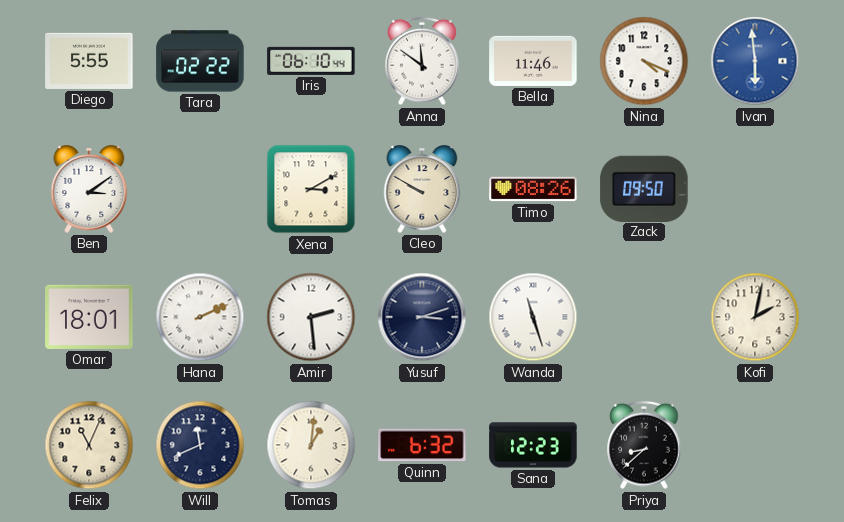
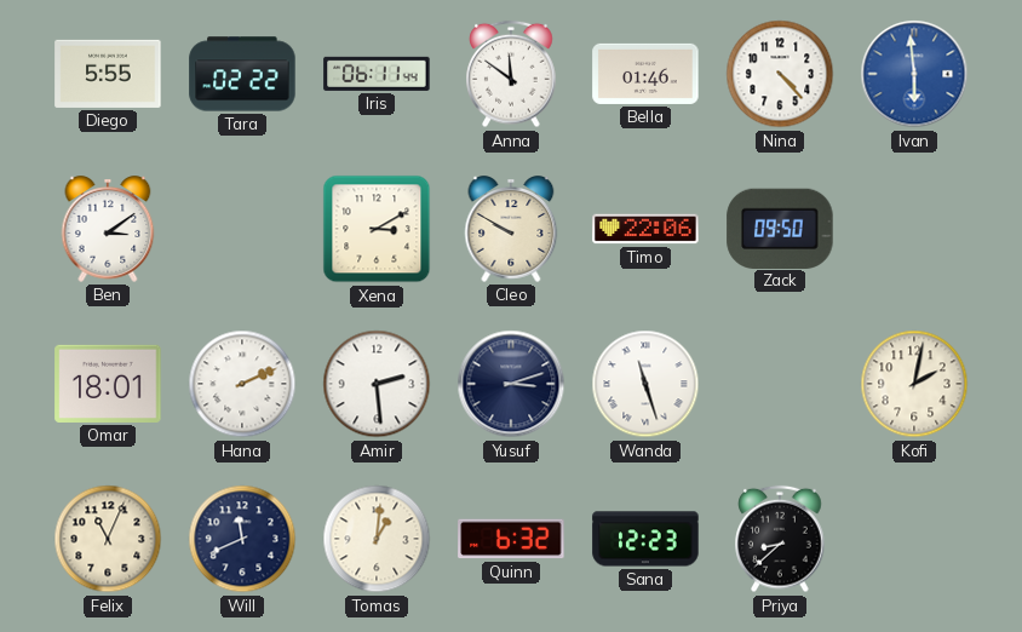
Iris: 06:10 -> 06:11 (377, 74)
Bella: 11:46 -> 01:46 (645, 74)
Nina: 4:19 -> 4:23 (780, 74)
Timo: 08:26 -> 22:06 (645, 229)
